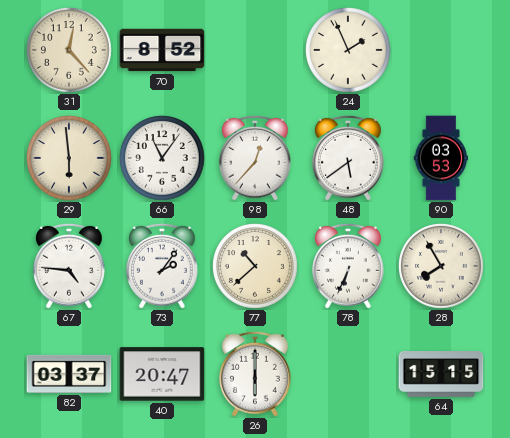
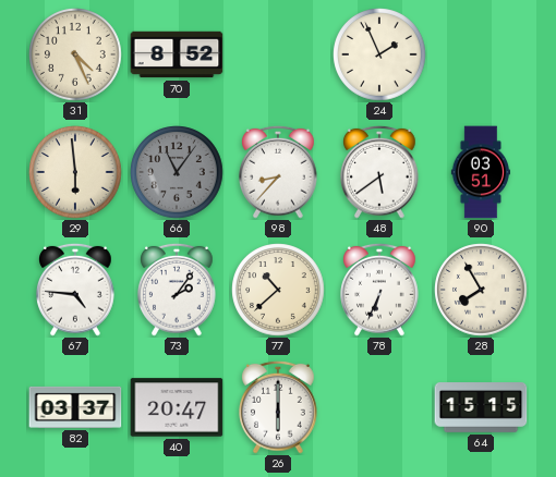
31: 12:23 -> 4:26 (75, 54)
66 dial: white -> grey (177, 172)
98: 12:37 -> 8:37 (278, 172)
90: 03:53 -> 03:51 (480, 172)
